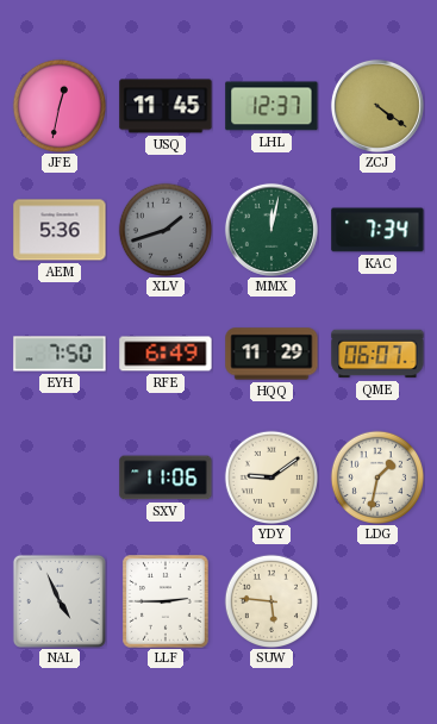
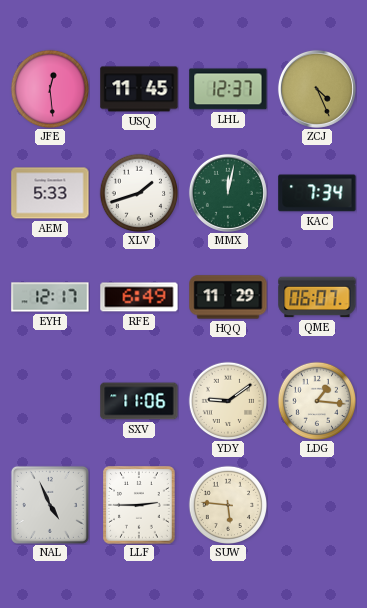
JFE: 12:32 -> 12:29 (50, 89)
ZCJ: 4:21 -> 4:26 (317, 89)
AEM: 5:36 -> 5:33 (50, 193)
XLV dial: grey -> white (139, 193)
EYH: 7:50 -> 12:17 (50, 297)
LDG: 1:32 -> 1:16 (317, 401)
